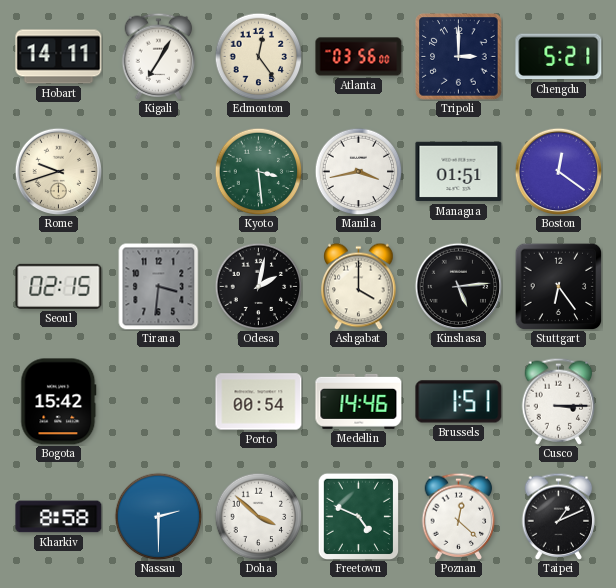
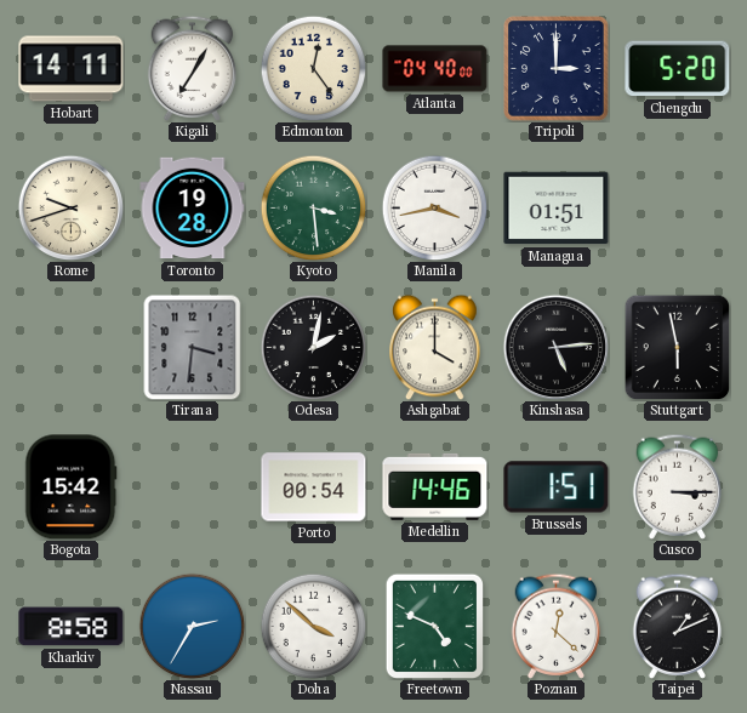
Atlanta: 03:56 -> 04:40 (435, 69)
Chengdu: 5:21 -> 5:20 (678, 69)
Toronto: none -> 19:28 (193, 209)
Boston: 12:21 -> none (558, 171)
Seoul: 02:15 -> none (59, 286)
Stuttgart: 6:24 -> 5:58 (677, 347)
Nassau: 2:30 -> 2:35 (192, 626)
